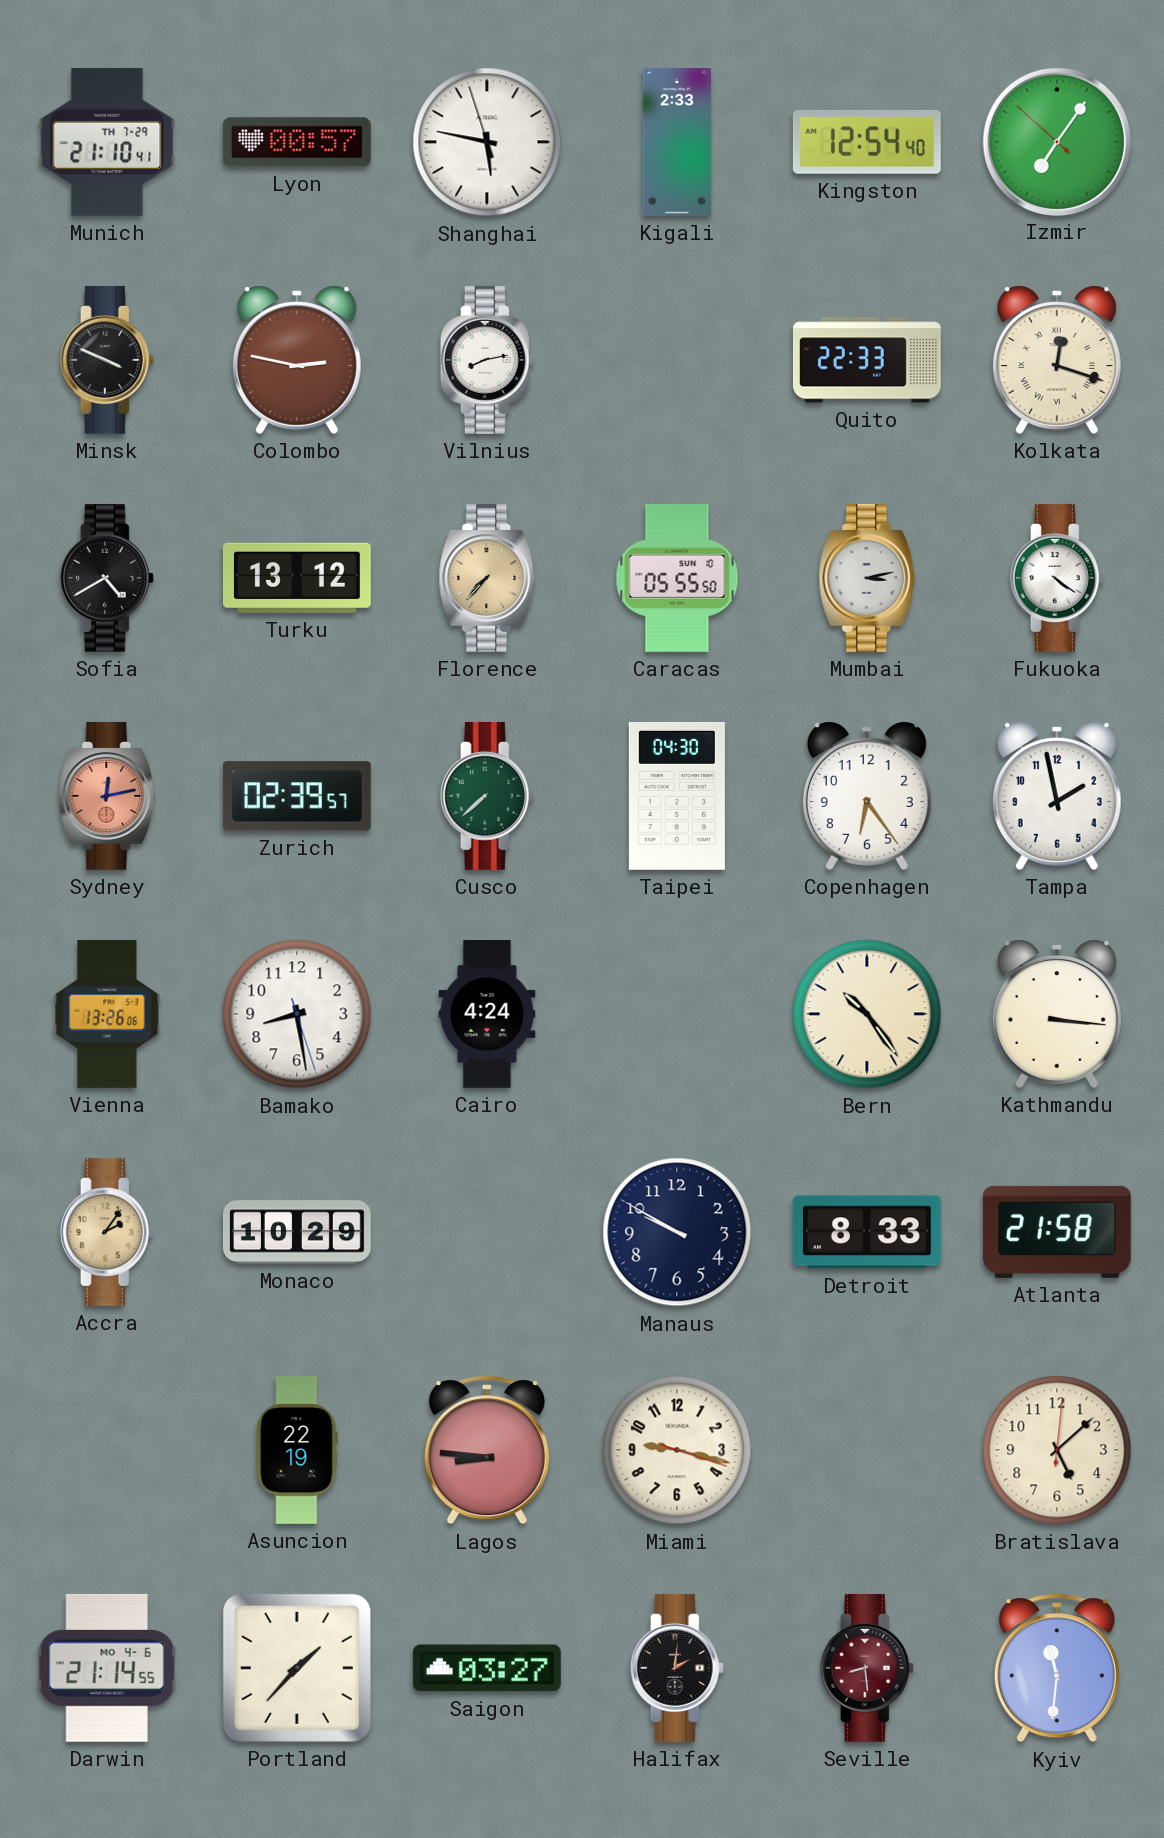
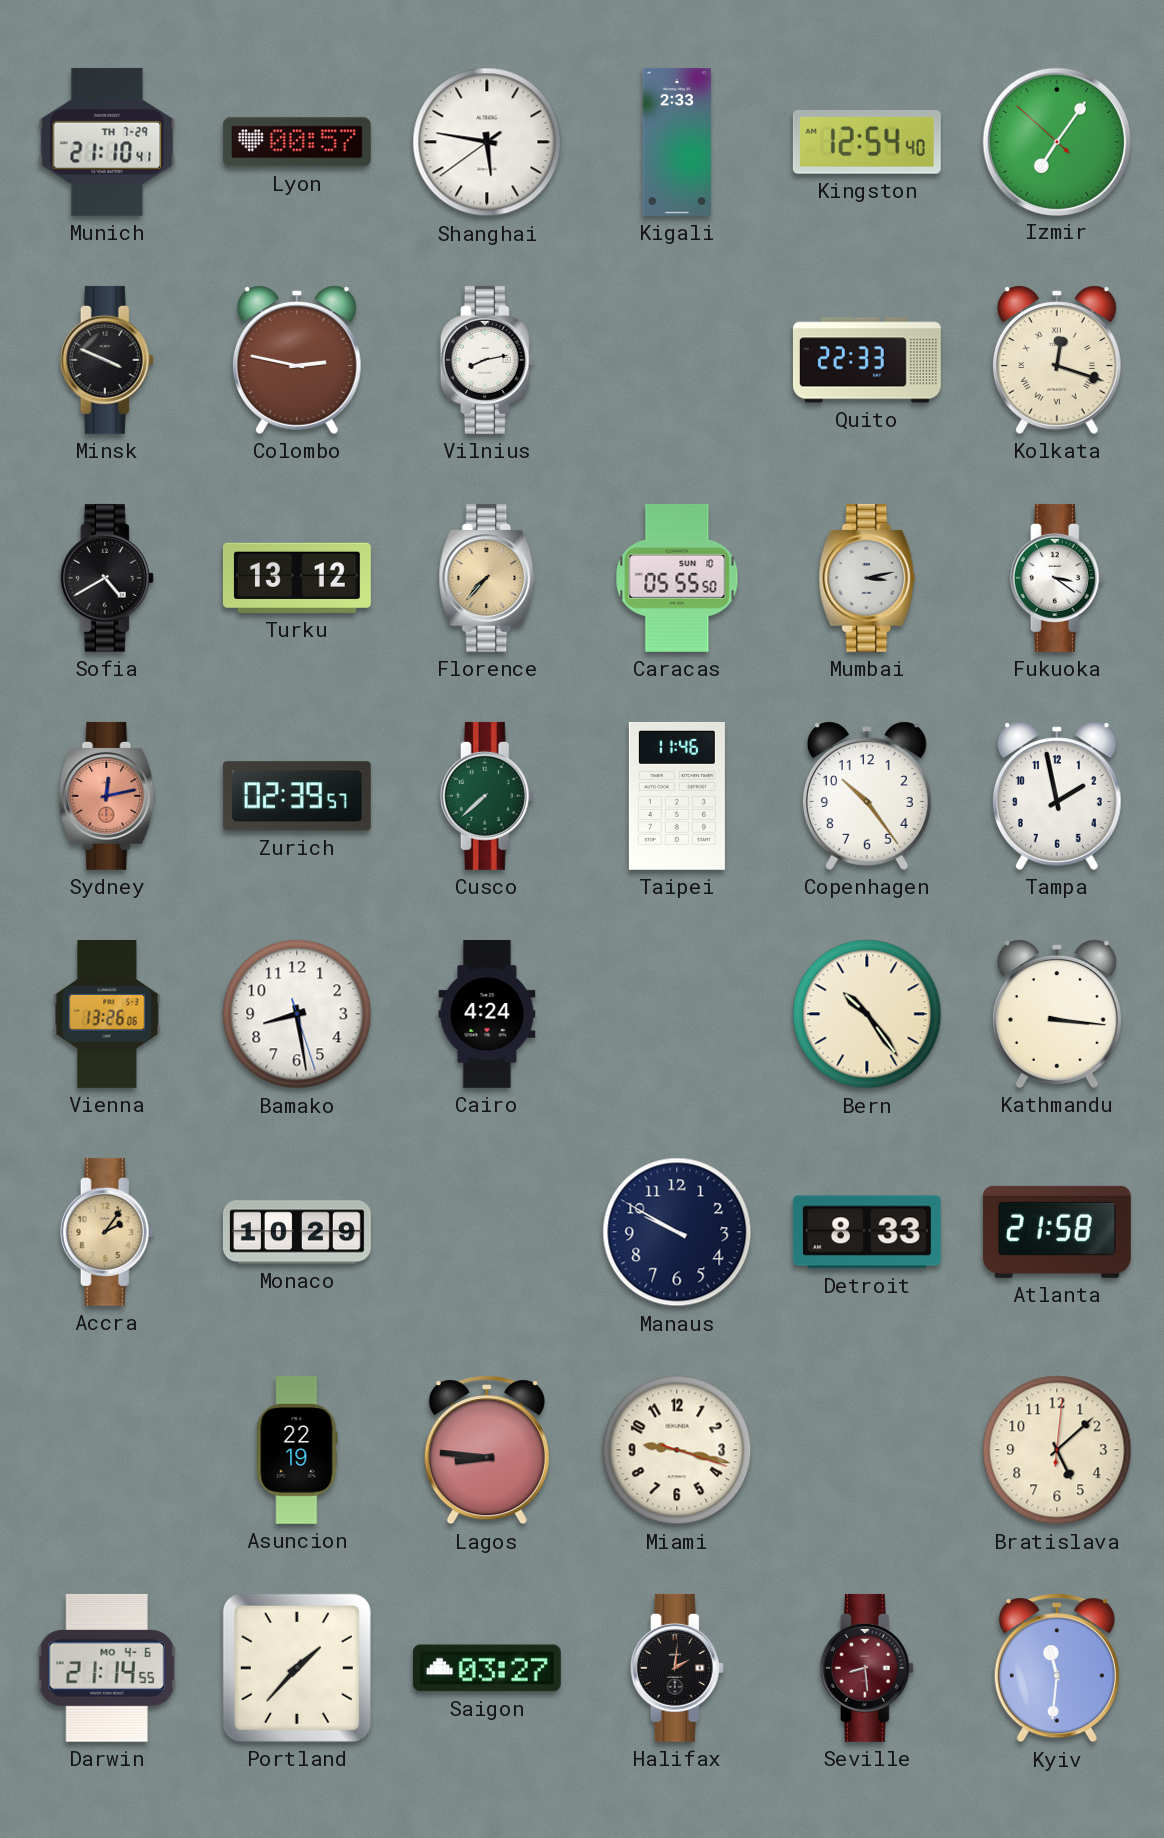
Shanghai: 5:46:57 -> 5:46:39 (487, 142)
Fukuoka: 4:21 -> 3:21 (1057, 578)
Taipei: 04:30 -> 11:46 (677, 796)
Copenhagen: 6:24 -> 10:24 (867, 796)
